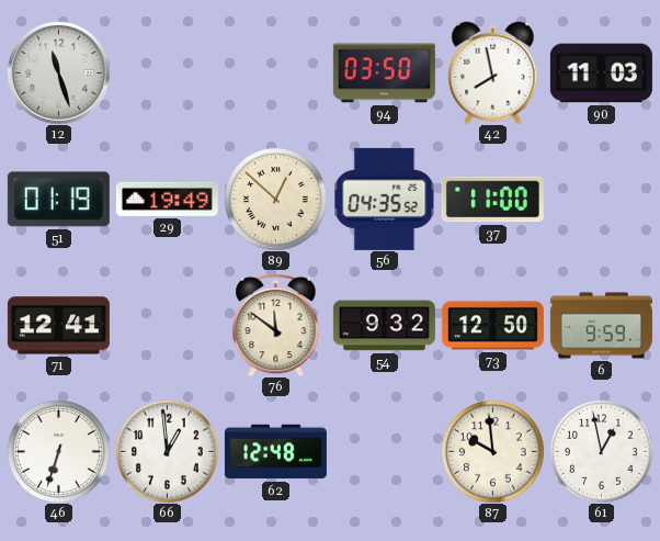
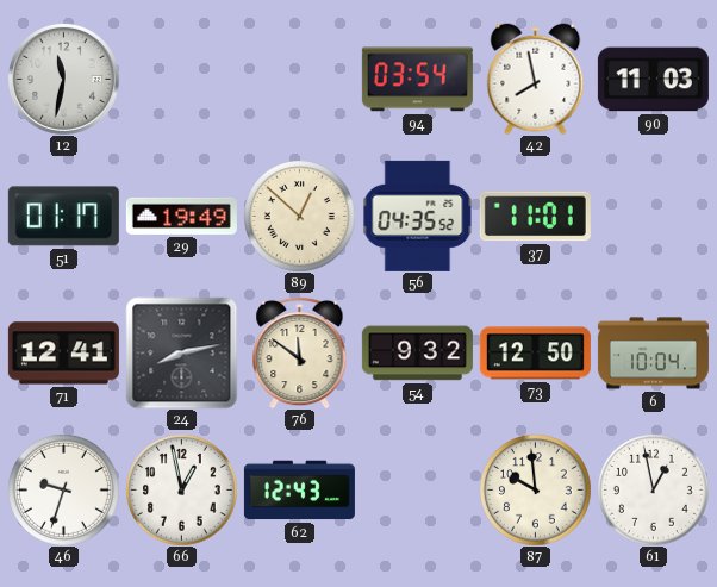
12: 11:27 -> 11:32 (63, 79)
94: 03:50 -> 03:54 (417, 80)
51: 01:19 -> 01:17 (63, 217)
37: 11:00 -> 11:01 (535, 217)
24: none -> 8:13 (181, 352)
6: 9:59 -> 10:04 (653, 354)
46: 6:33 -> 9:33 (64, 491)
66: 12:59 -> 12:58 (182, 491)
62: 12:48 -> 12:43 (299, 491)
